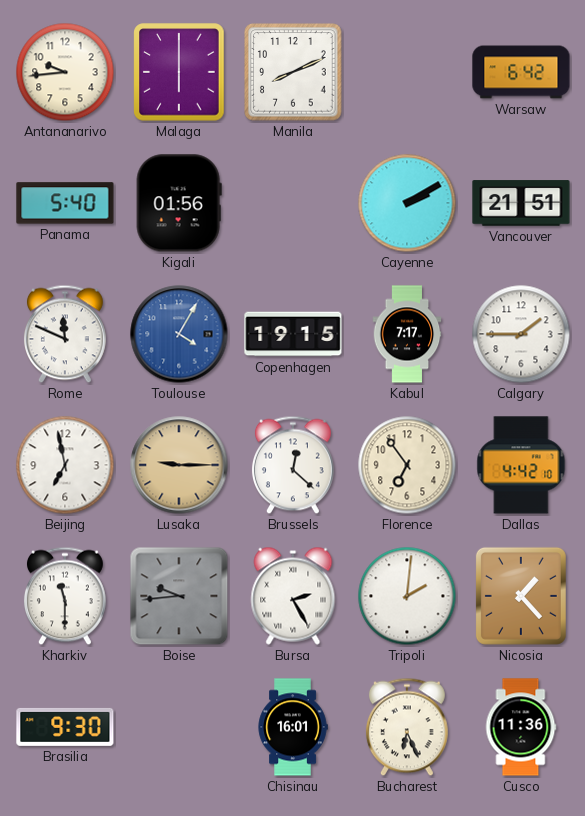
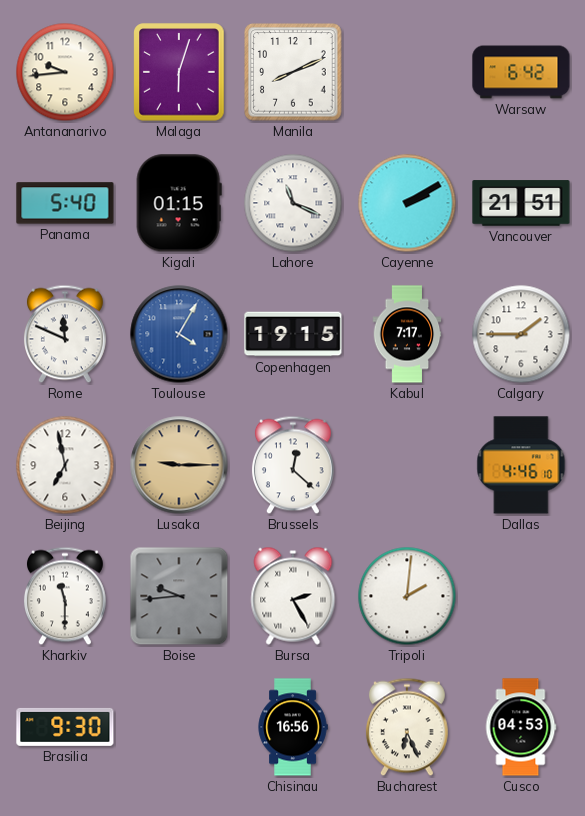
Malaga: 6:00 -> 6:03 (179, 72)
Kigali: 01:56 -> 01:15 (179, 203)
Lahore: none -> 11:19 (293, 203)
Florence: 6:54 -> none (407, 465)
Dallas: 4:42 -> 4:46 (521, 465)
Nicosia: 1:23 -> none (521, 596)
Chisinau: 16:01 -> 16:56 (293, 727)
Cusco: 11:36 -> 04:53 (521, 727)
